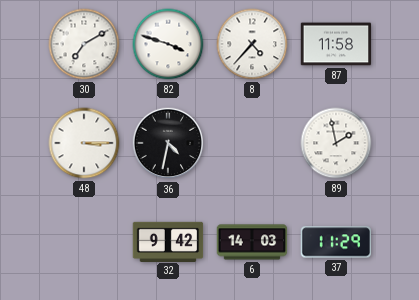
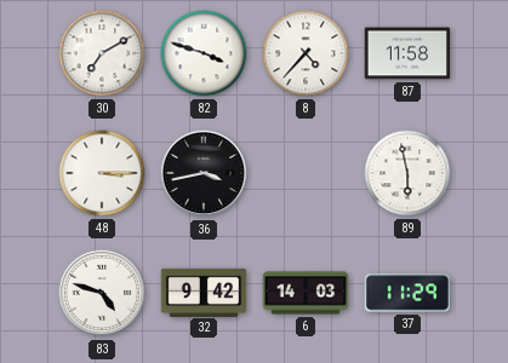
36: 4:32 -> 3:43 (204, 173)
89: 1:58 -> 5:58 (407, 173)
83: none -> 4:48 (102, 293)
